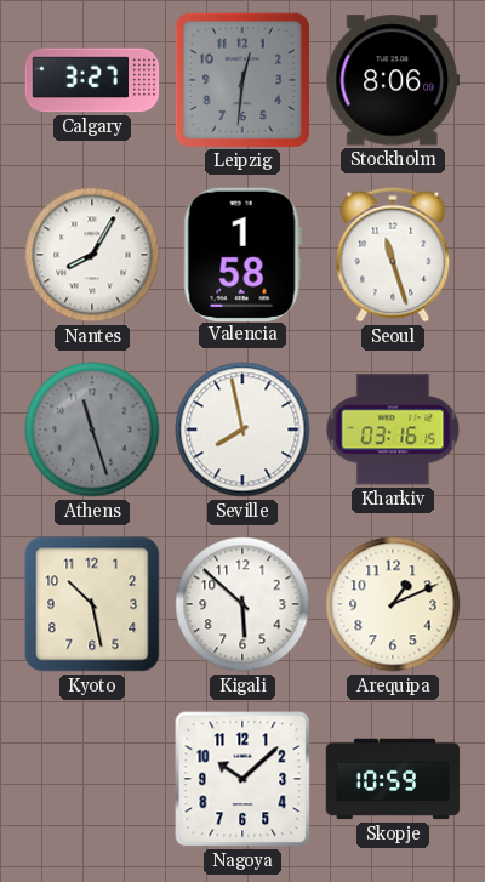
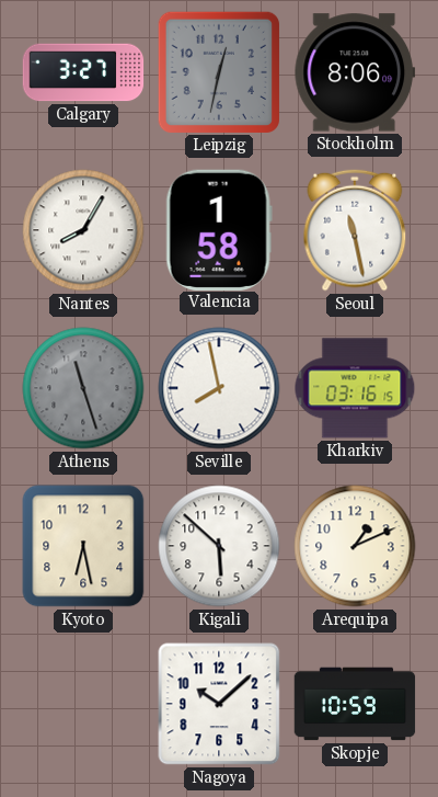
Leipzig: 12:31 -> 12:32 (218, 71)
Seoul: 11:27 -> 11:28 (355, 230)
Kyoto: 10:28 -> 6:28 (83, 546)
